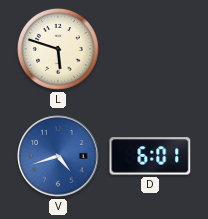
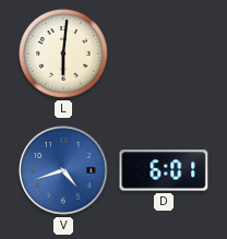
L: 5:48 -> 6:01 (64, 55)
